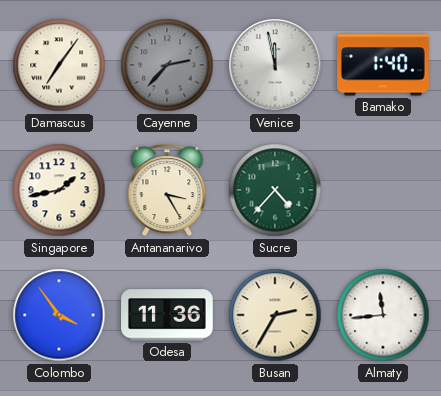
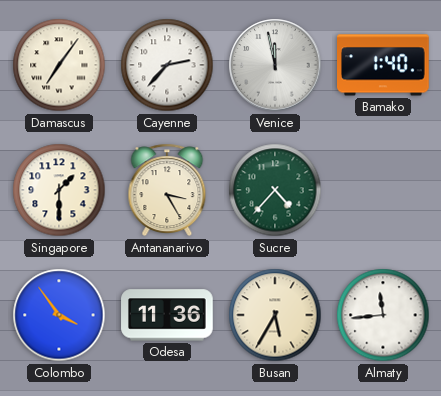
Cayenne dial: grey -> white (167, 65)
Singapore: 1:43 -> 1:30 (59, 190)
Busan: 2:35 -> 5:35 (275, 315)
